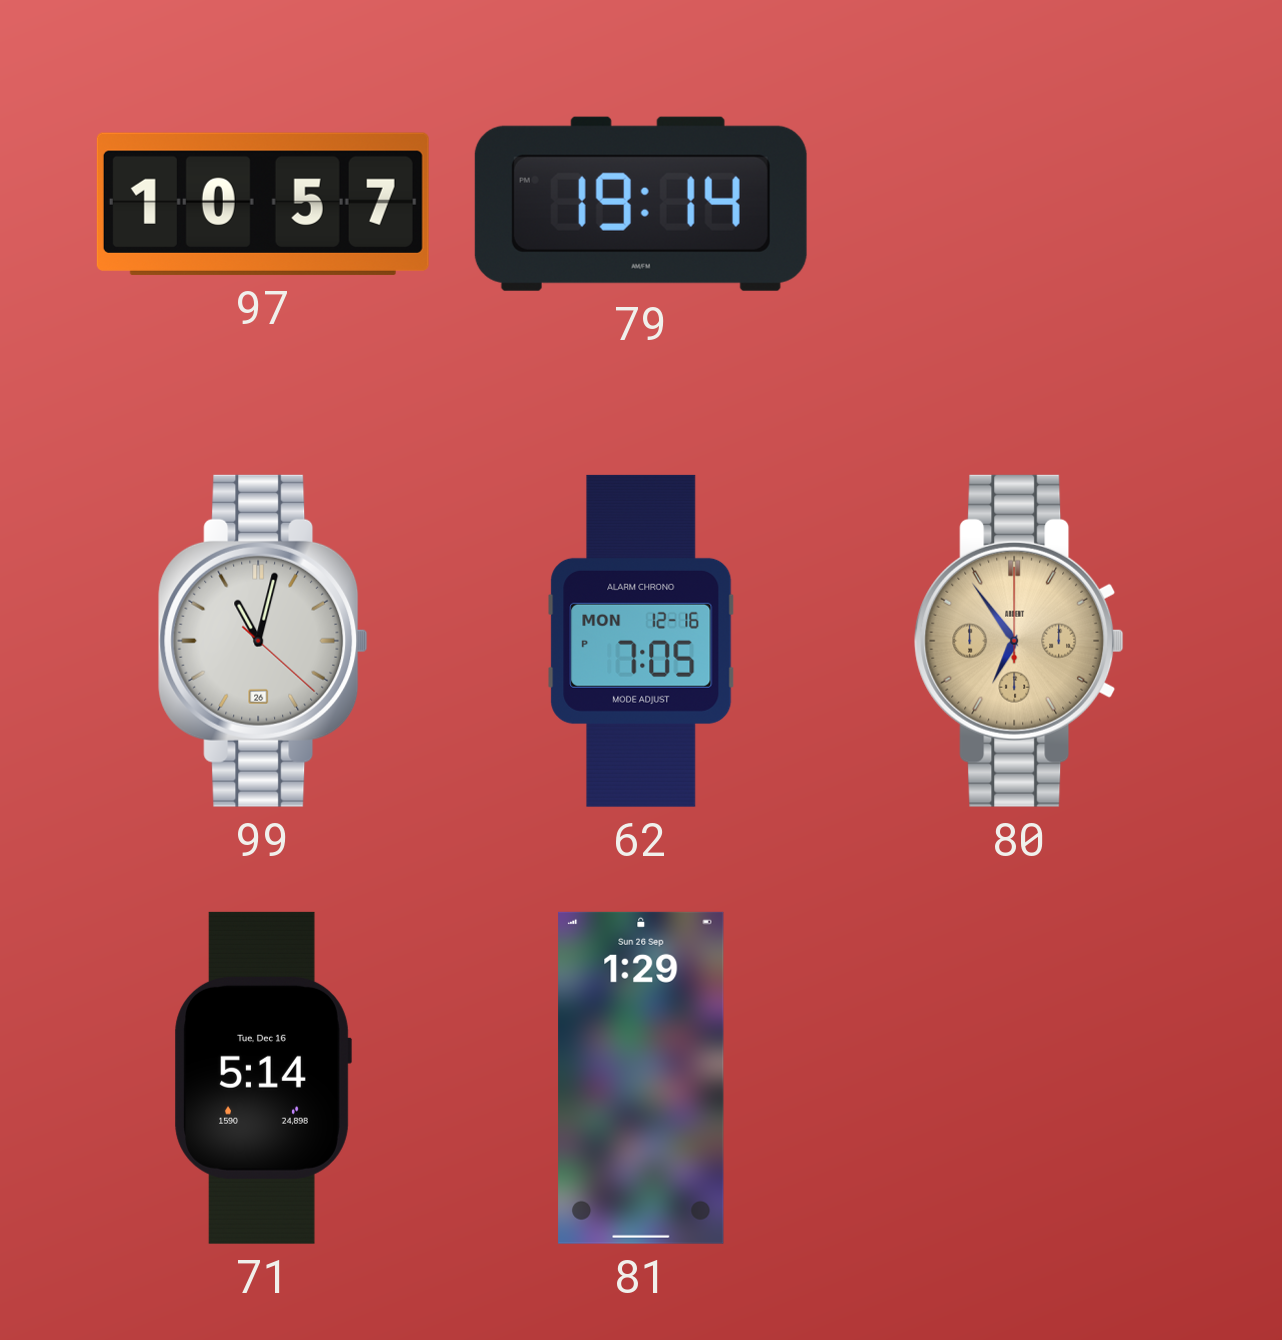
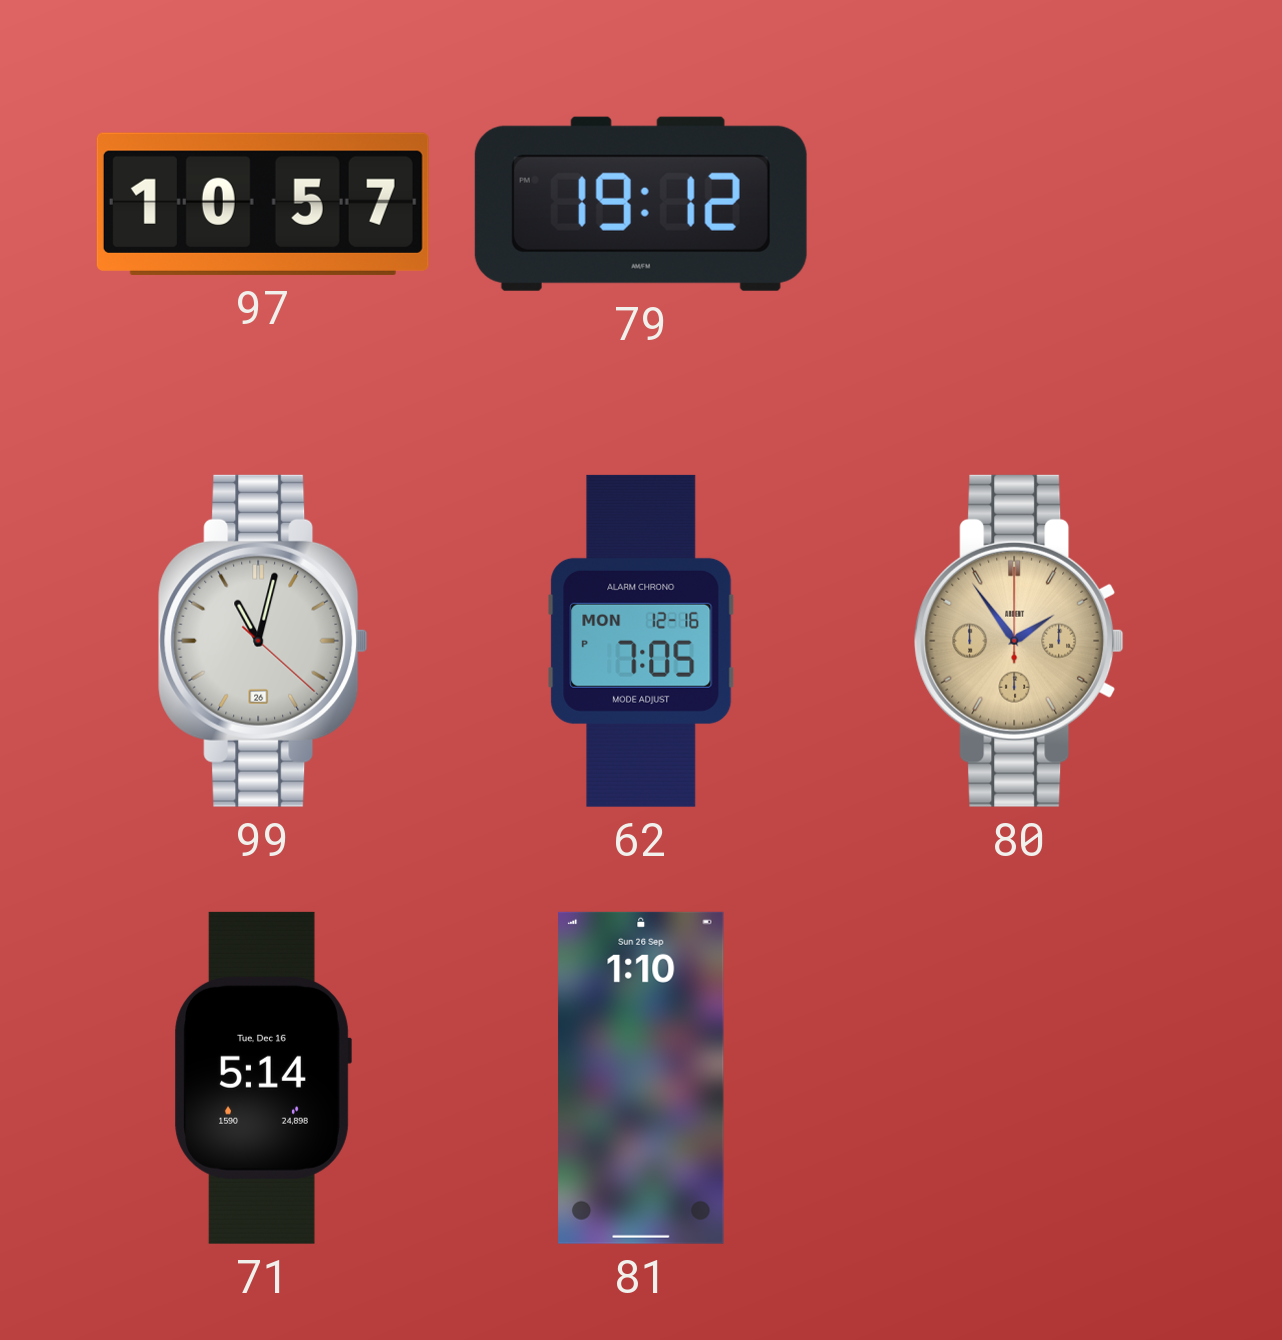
79: 19:14 -> 19:12 (641, 204)
80: 6:54 -> 1:54 (1019, 641)
81: 1:29 -> 1:10 (641, 1078)
